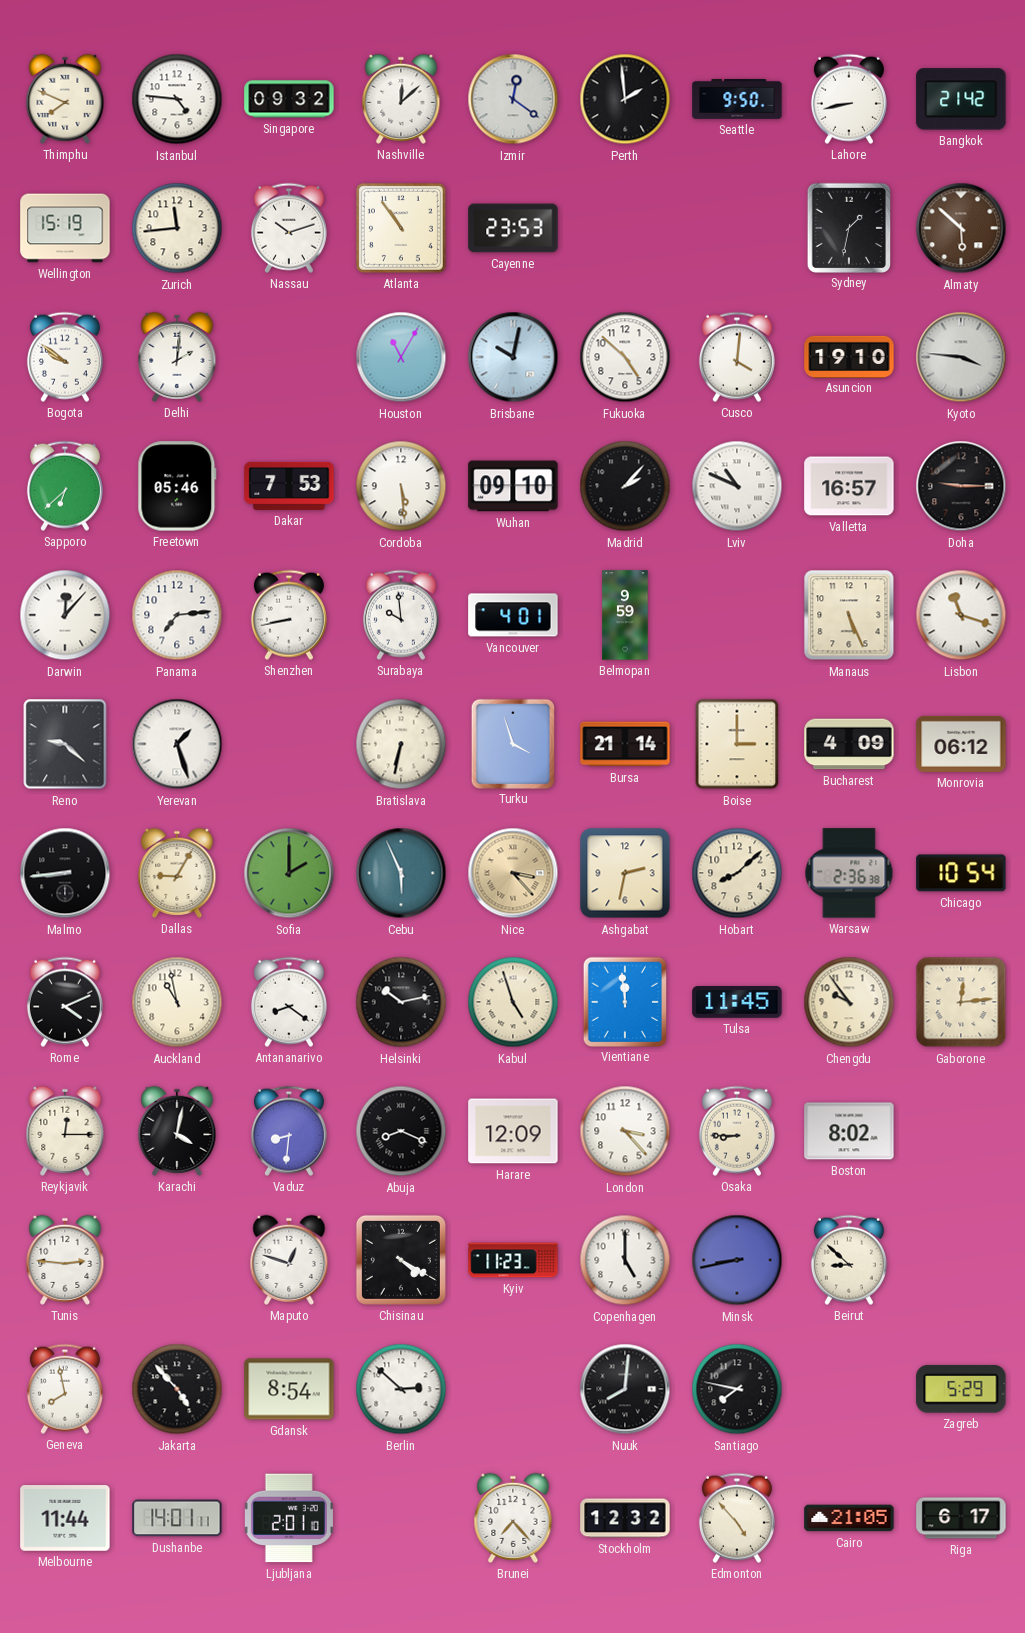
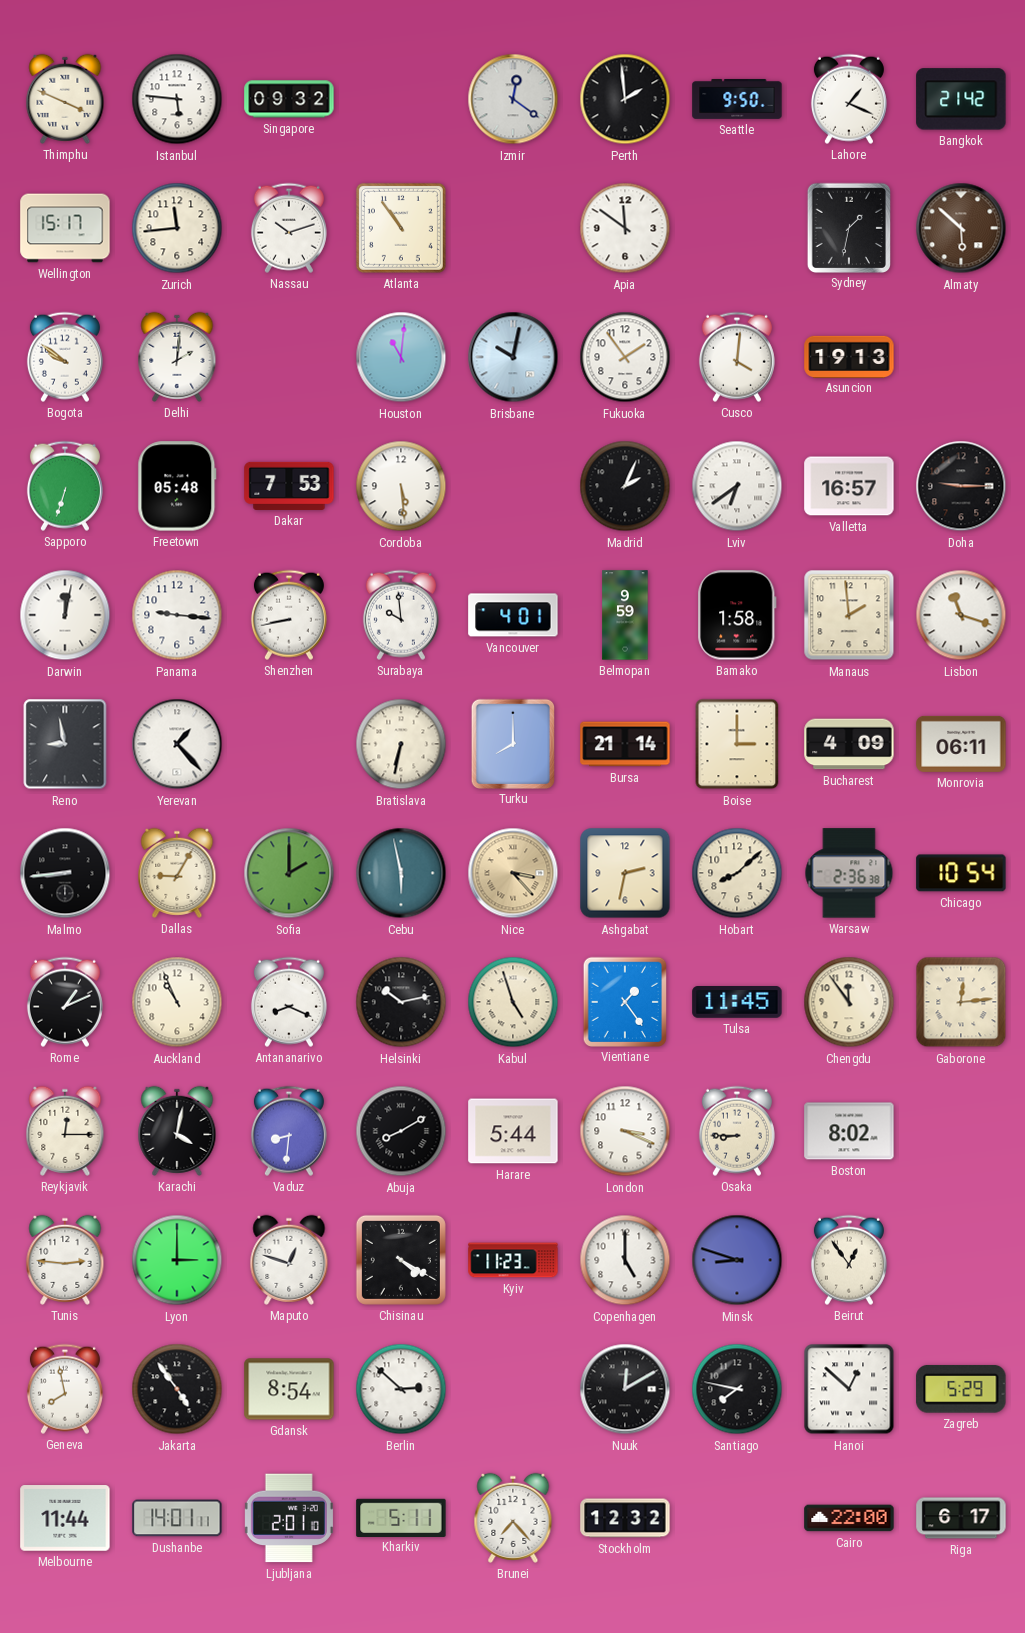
Thimphu: 7:49 -> 3:49 (65, 99)
Istanbul: 4:46 -> 5:46 (177, 99)
Nashville: 12:08 -> none (401, 99)
Lahore: 8:43 -> 1:19 (849, 99)
Wellington: 15:19 -> 15:17 (65, 228)
Cayenne: 23:53 -> none (513, 228)
Apia: none -> 11:51 (625, 228)
Houston: 11:05 -> 11:01 (401, 357)
Fukuoka: 4:52 -> 1:54 (625, 357)
Asuncion: 19:10 -> 19:13 (849, 356)
Kyoto: 3:46 -> none (961, 357)
Sapporo: 6:38 -> 6:33 (65, 486)
Freetown: 05:46 -> 05:48 (177, 486)
Wuhan: 09:10 -> none (513, 486)
Madrid: 2:07 -> 2:04 (625, 486)
Lviv: 10:49 -> 6:39 (737, 486)
Darwin: 12:07 -> 12:02 (65, 615)
Panama: 7:14 -> 9:16 (177, 615)
Bamako: none -> 1:58 (737, 615)
Manaus: 5:26 -> 1:59 (849, 615)
Reno: 9:22 -> 8:58 (65, 744)
Yerevan: 1:27 -> 1:23 (177, 744)
Turku: 3:57 -> 8:00 (512, 743)
Monrovia: 06:12 -> 06:11 (961, 744)
Cebu: 5:56 -> 5:58 (401, 873)
Rome: 4:11 -> 1:11 (65, 1002)
Auckland: 10:58 -> 10:56 (177, 1002)
Antananarivo: 8:21 -> 8:19 (289, 1002)
Vientiane: 11:59 -> 1:24 (624, 1001)
Chengdu: 9:54 -> 11:54 (849, 1002)
Abuja: 8:19 -> 8:10 (401, 1131)
Harare: 12:09 -> 5:44 (513, 1131)
London: 3:23 -> 3:19 (625, 1131)
Lyon: none -> 3:00 (177, 1260)
Minsk: 8:43 -> 8:48 (737, 1260)
Beirut: 8:52 -> 12:54 (849, 1260)
Jakarta: 4:53 -> 4:54 (177, 1389)
Nuuk: 8:01 -> 12:10 (625, 1389)
Hanoi: none -> 12:52 (849, 1389)
Kharkiv: none -> 5:11 (401, 1517)
Edmonton: 4:53 -> none (737, 1518)
Cairo: 21:05 -> 22:00 (849, 1518)
